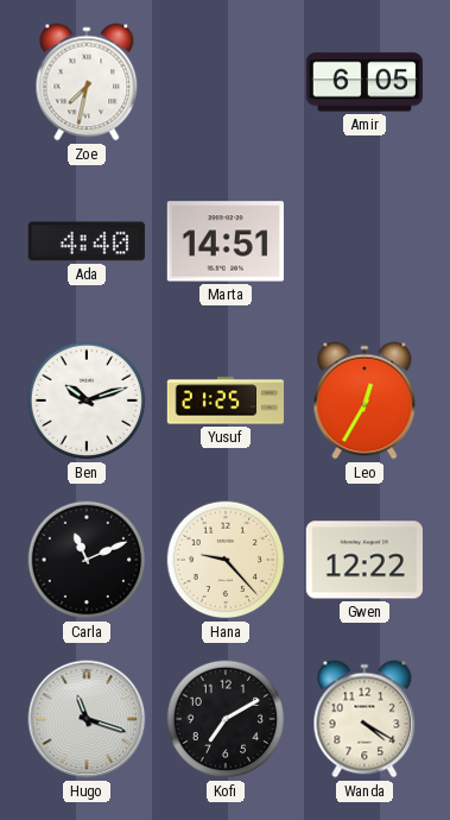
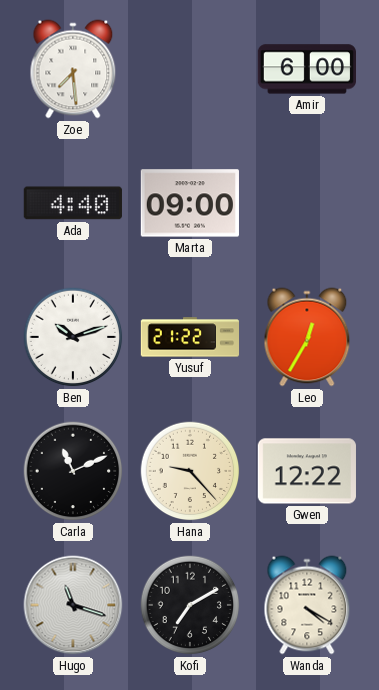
Zoe: 7:32 -> 7:29 (73, 69)
Amir: 6:05 -> 6:00 (306, 69)
Marta: 14:51 -> 09:00 (190, 203)
Yusuf: 21:25 -> 21:22 (190, 337)
